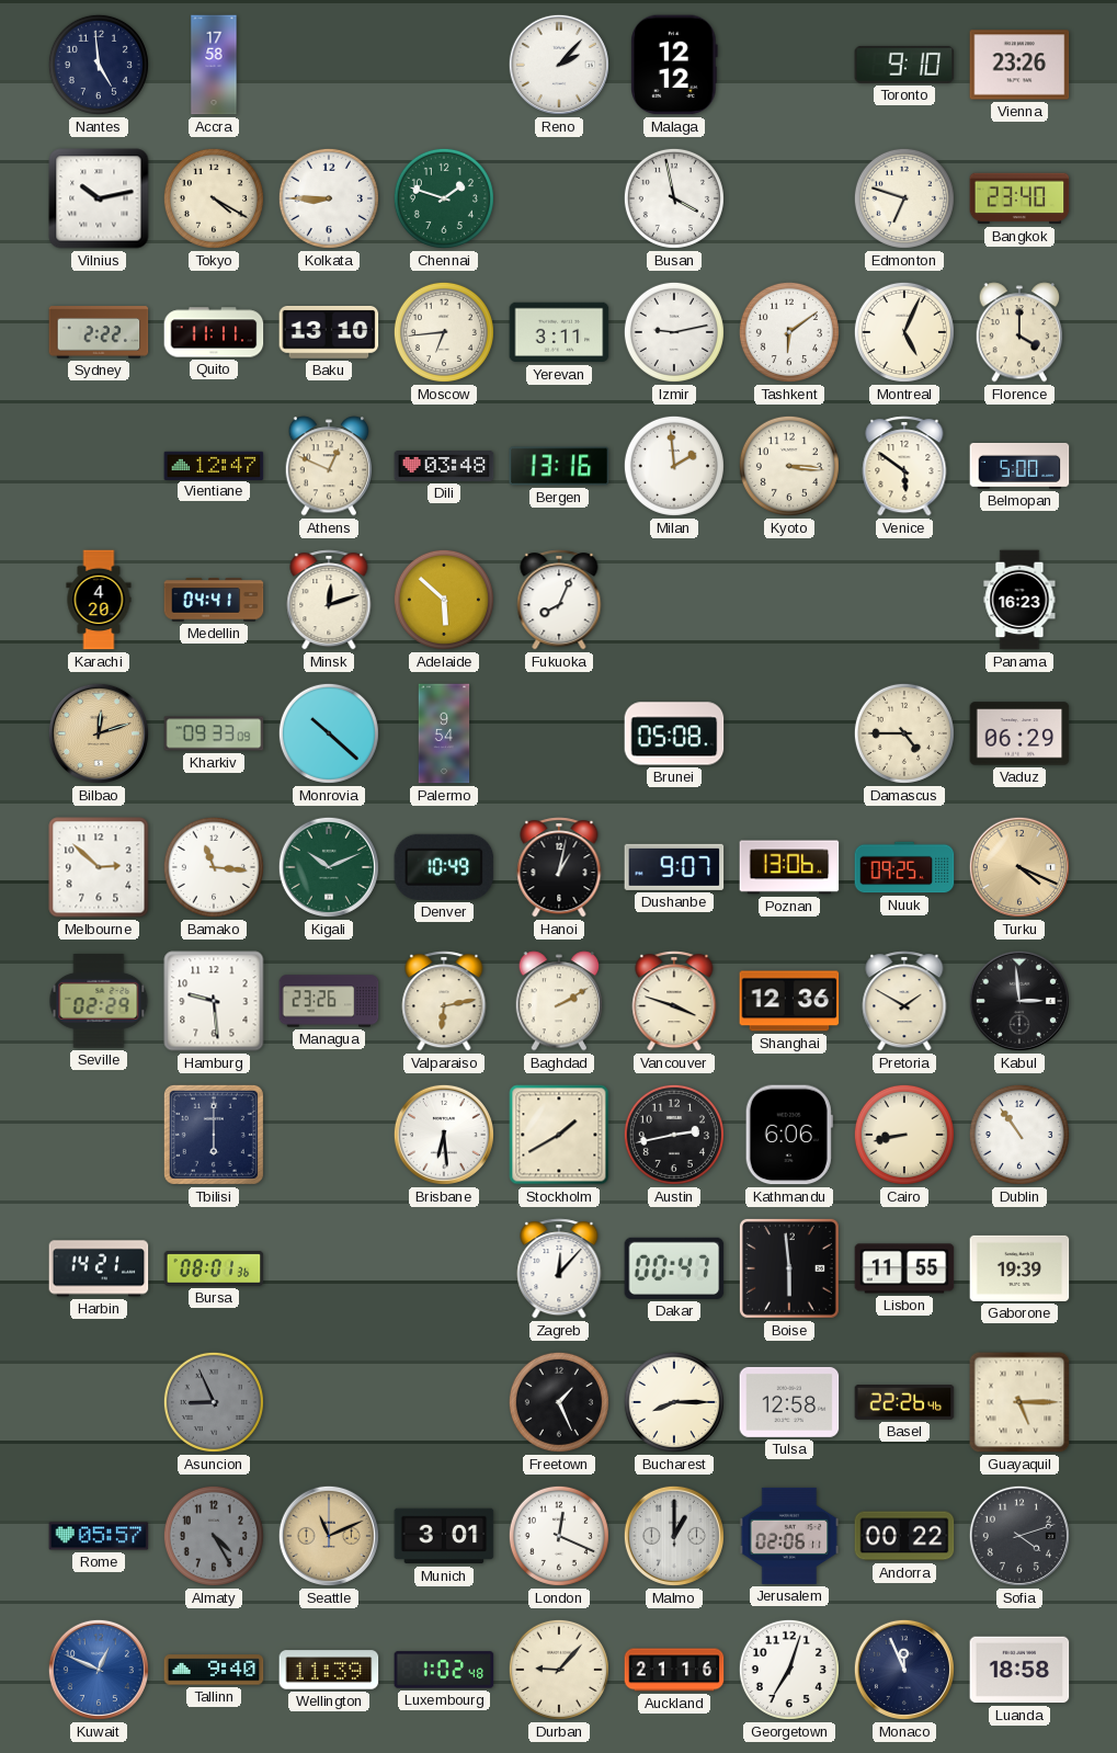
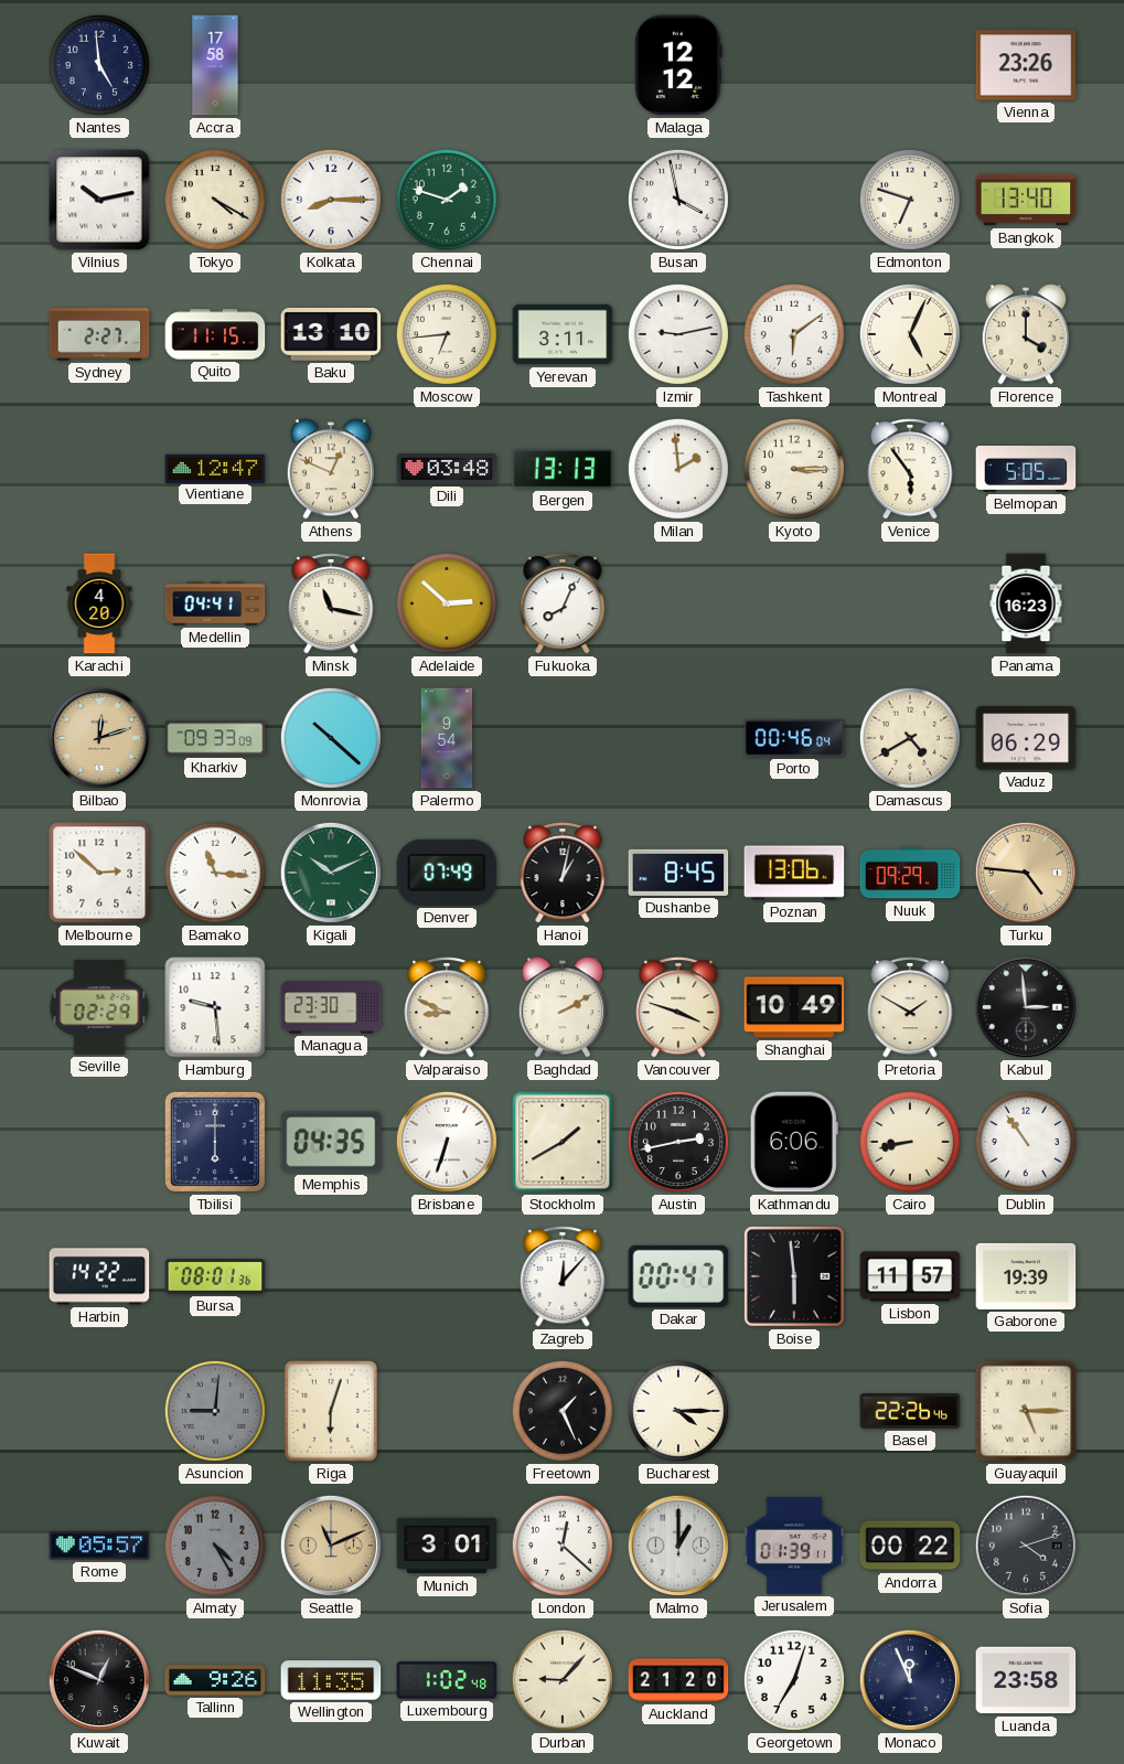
Reno: 2:07 -> none (559, 65)
Toronto: 9:10 -> none (904, 65)
Kolkata: 8:45 -> 8:15 (331, 200)
Bangkok: 23:40 -> 13:40 (1026, 200)
Sydney: 2:22 -> 2:27 (99, 334)
Quito: 11:11 -> 11:15 (215, 334)
Bergen: 13:16 -> 13:13 (563, 469)
Kyoto: 3:16 -> 3:15 (794, 469)
Venice: 5:51 -> 5:54 (910, 469)
Belmopan: 5:00 -> 5:05 (1026, 470)
Minsk: 12:12 -> 11:17 (331, 603)
Adelaide: 5:52 -> 2:52 (447, 603)
Brunei: 05:08 -> none (674, 733)
Porto: none -> 00:46 (794, 738)
Damascus: 4:45 -> 4:40 (910, 738)
Denver: 10:49 -> 07:49 (447, 873)
Dushanbe: 9:07 -> 8:45 (678, 873)
Nuuk: 09:25 -> 09:29 (910, 873)
Turku: 4:19 -> 4:46 (1026, 873)
Managua: 23:26 -> 23:30 (331, 1007)
Valparaiso: 6:13 -> 8:49 (447, 1007)
Shanghai: 12:36 -> 10:49 (794, 1007)
Memphis: none -> 04:35 (331, 1142)
Brisbane: 6:29 -> 6:33 (447, 1142)
Harbin: 14:21 -> 14:22 (99, 1276)
Lisbon: 11:55 -> 11:57 (910, 1276)
Asuncion: 8:56 -> 9:01 (215, 1411)
Riga: none -> 6:03 (331, 1411)
Bucharest: 8:15 -> 4:15 (678, 1411)
Tulsa: 12:58 -> none (789, 1402)
London: 12:19 -> 12:22 (563, 1546)
Jerusalem: 02:06 -> 01:39 (794, 1546)
Kuwait dial: blue -> black (99, 1680)
Tallinn: 9:40 -> 9:26 (215, 1680)
Wellington: 11:39 -> 11:35 (331, 1680)
Auckland: 21:16 -> 21:20 (678, 1680)
Luanda: 18:58 -> 23:58 (1026, 1680)
